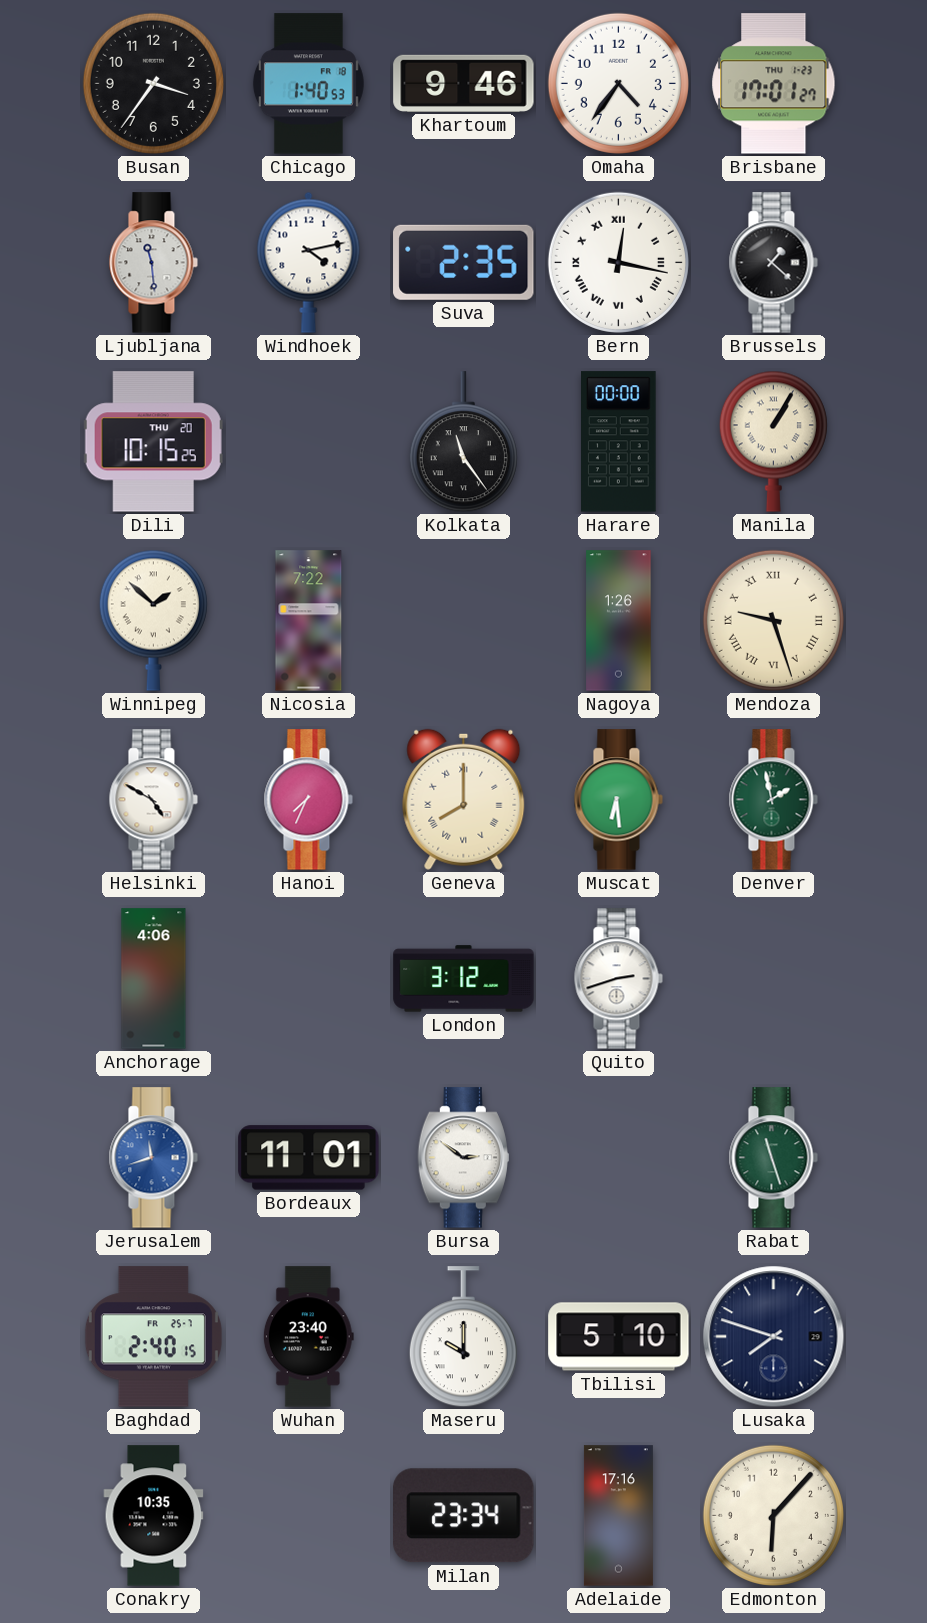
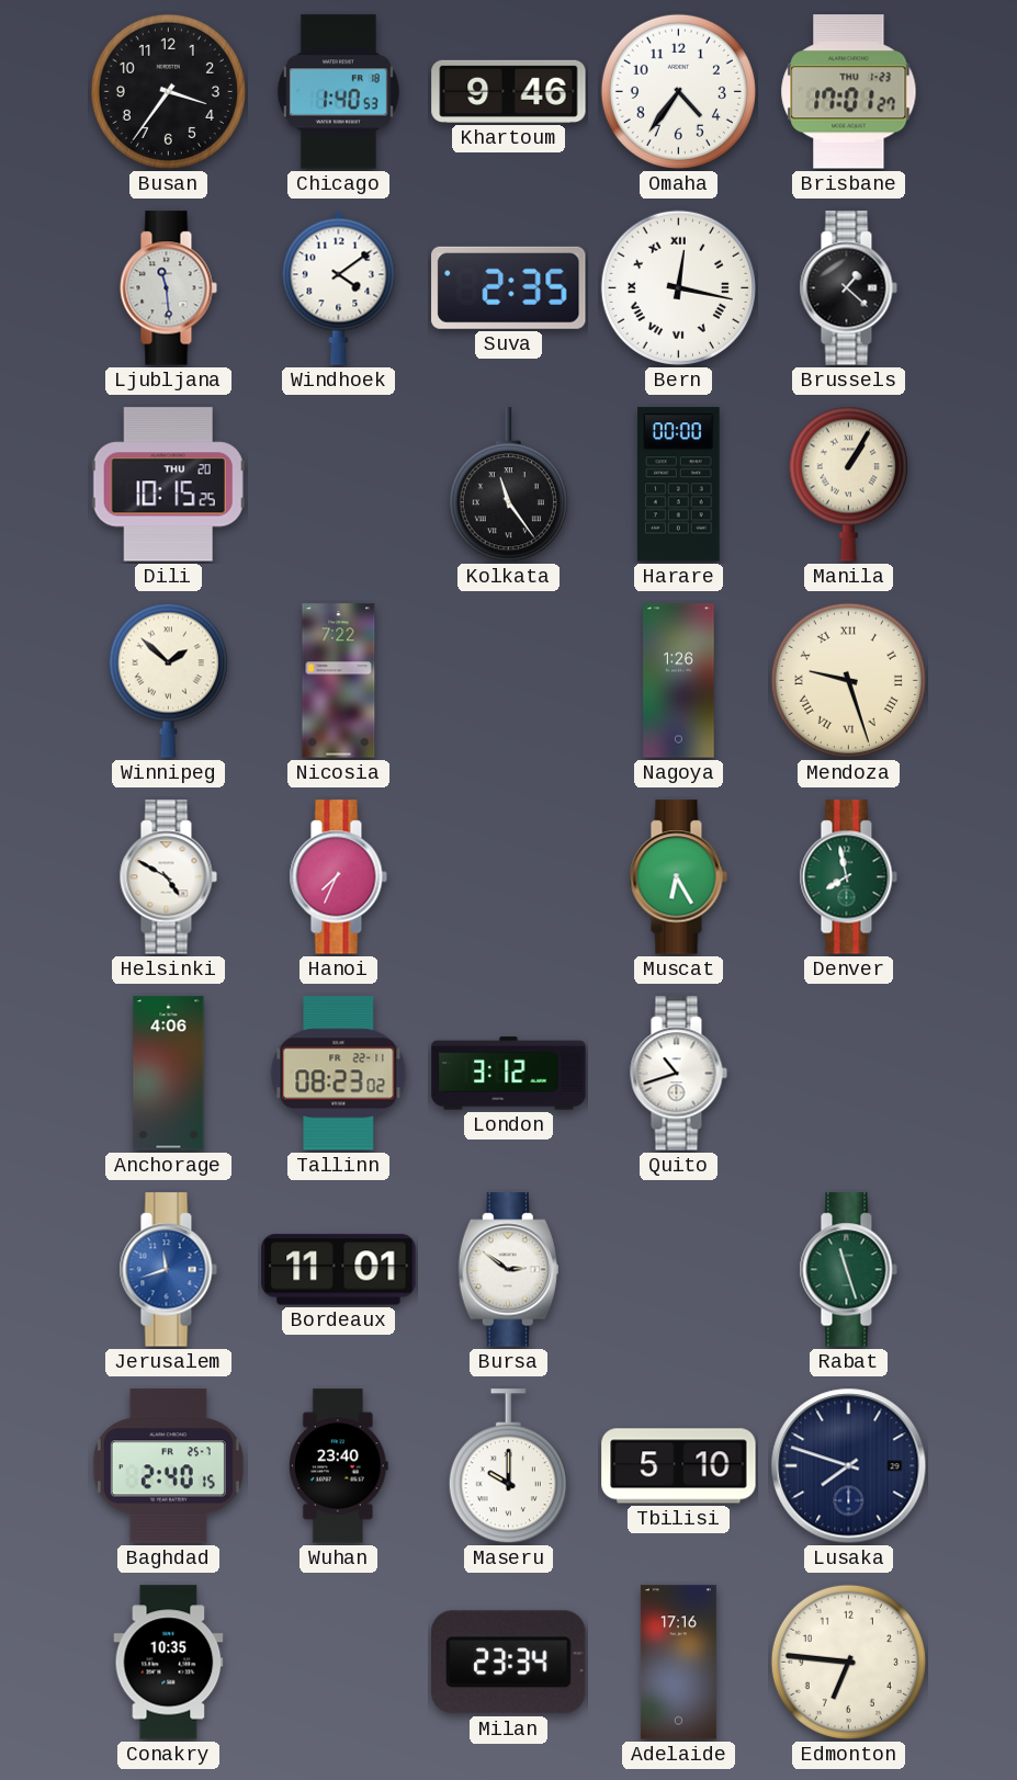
Windhoek: 4:13 -> 4:09 (339, 287)
Geneva: 8:00 -> none (464, 799)
Muscat: 6:29 -> 6:25 (678, 877)
Denver: 1:58 -> 7:58 (848, 877)
Tallinn: none -> 08:23 (339, 1074)
Quito: 2:42 -> 10:42 (678, 1074)
Edmonton: 6:07 -> 6:46 (848, 1662)
